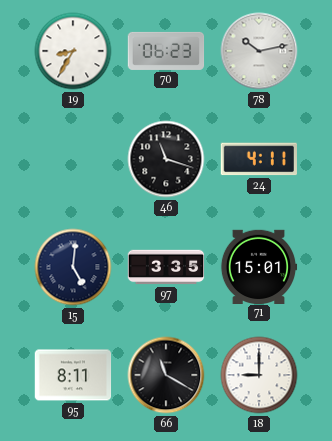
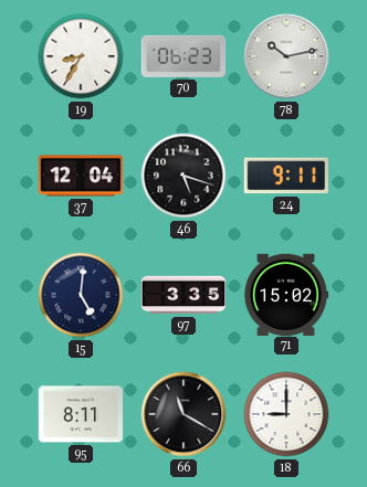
37: none -> 12:04 (81, 176)
46: 11:18 -> 5:18 (183, 176)
24: 4:11 -> 9:11 (286, 176)
71: 15:01 -> 15:02 (286, 294)
